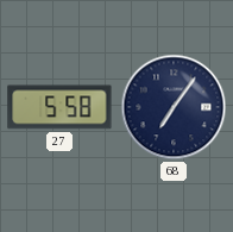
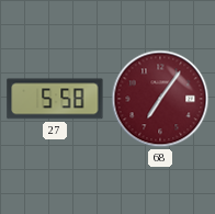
68 dial: navy -> burgundy (160, 99)
